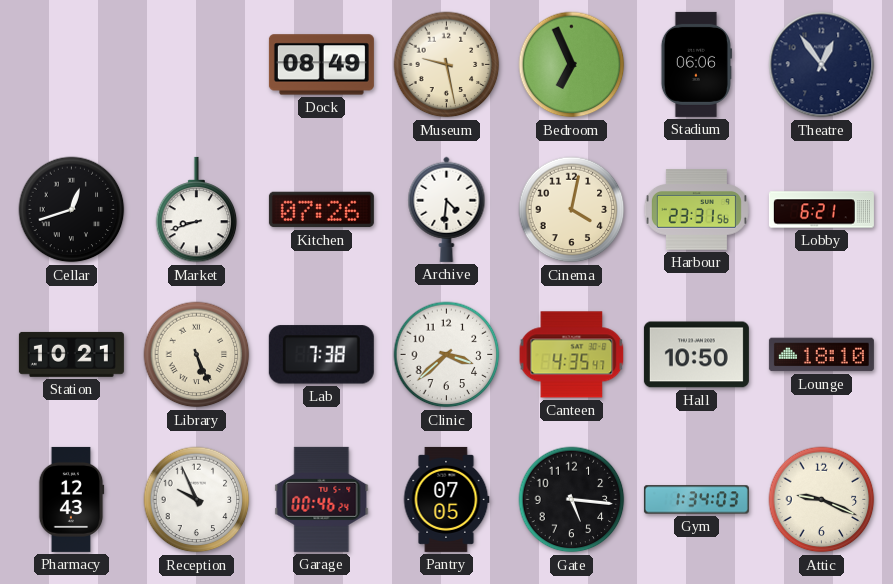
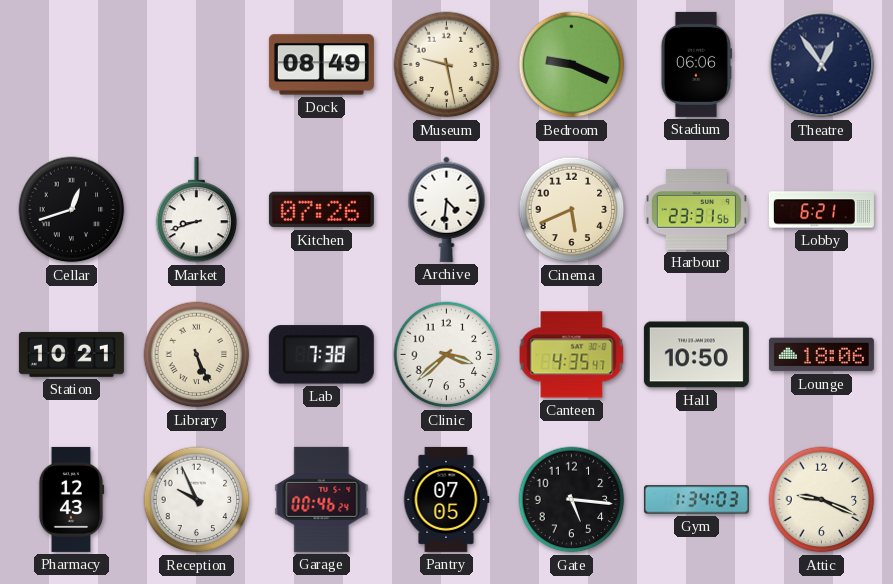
Bedroom: 6:56 -> 9:19 (572, 65)
Cinema: 4:02 -> 5:41 (572, 210)
Lounge: 18:10 -> 18:06 (821, 355)
